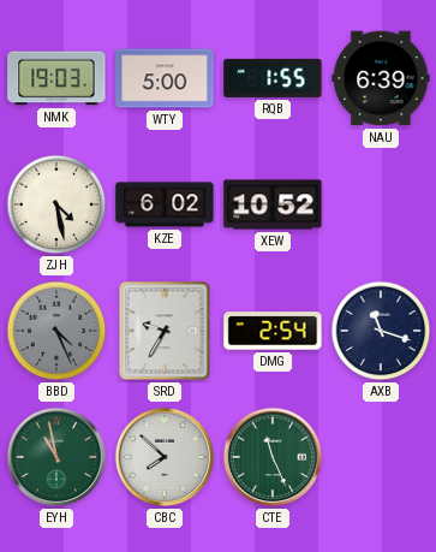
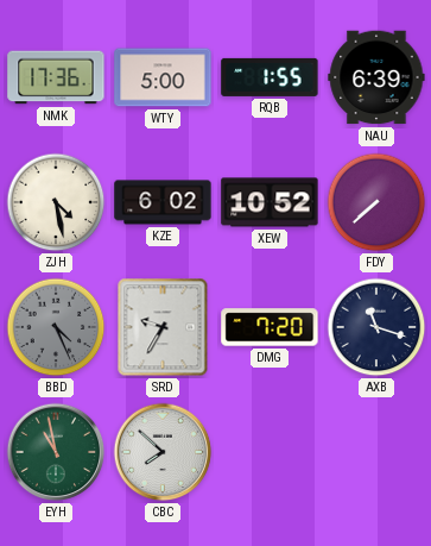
NMK: 19:03 -> 17:36 (56, 77)
FDY: none -> 7:38 (376, 202)
DMG: 2:54 -> 7:20 (270, 327)
CTE: 11:26 -> none (273, 457)
